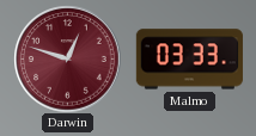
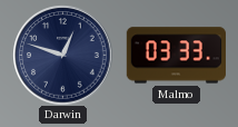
Darwin dial: burgundy -> navy (62, 55)
